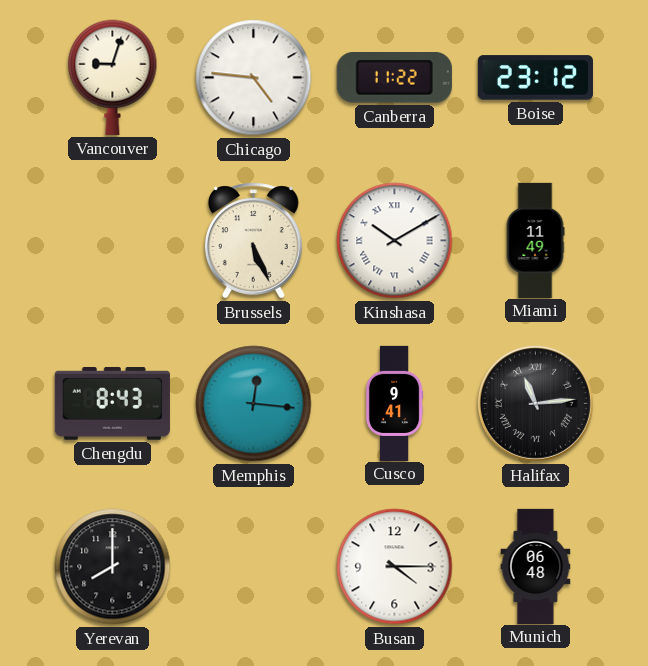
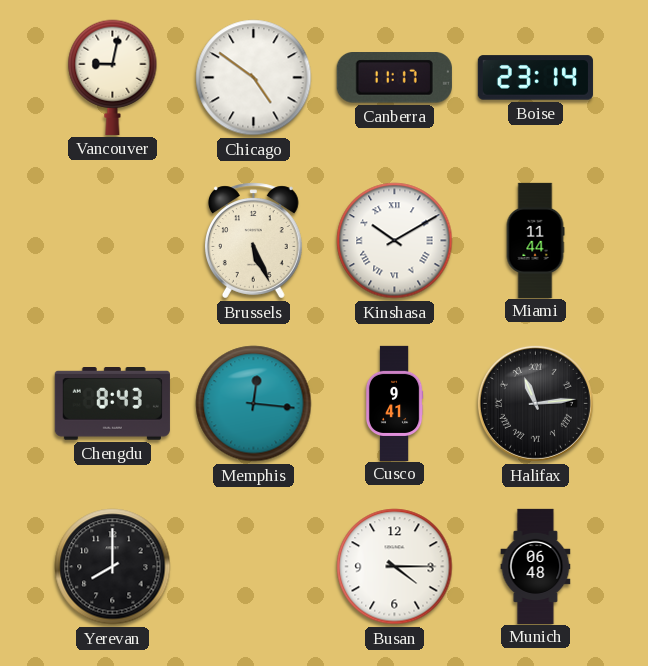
Vancouver: 9:03 -> 9:02 (113, 77)
Chicago: 4:46 -> 4:51 (254, 78)
Canberra: 11:22 -> 11:17 (394, 78)
Boise: 23:12 -> 23:14 (535, 78)
Miami: 11:49 -> 11:44 (535, 240)
